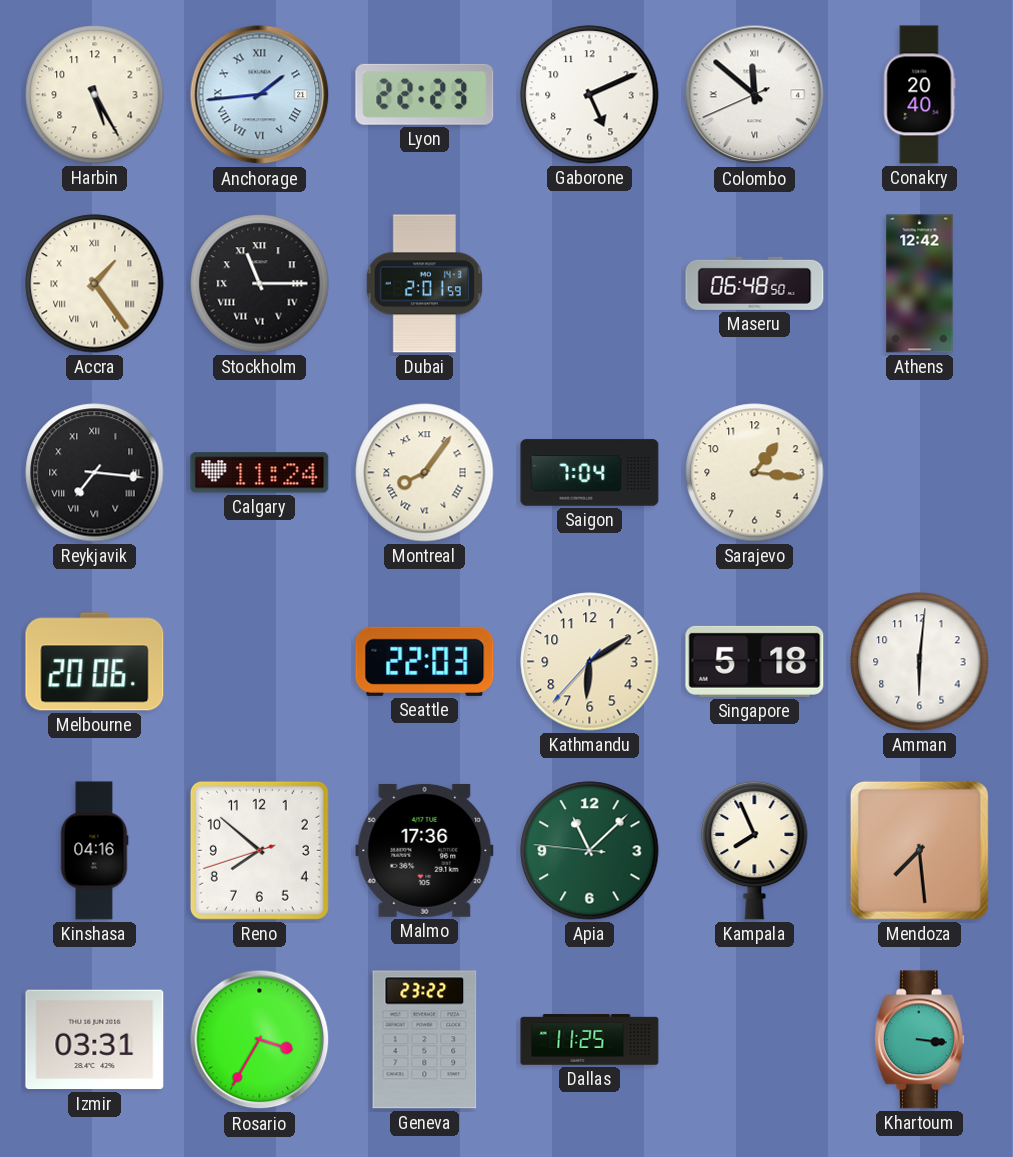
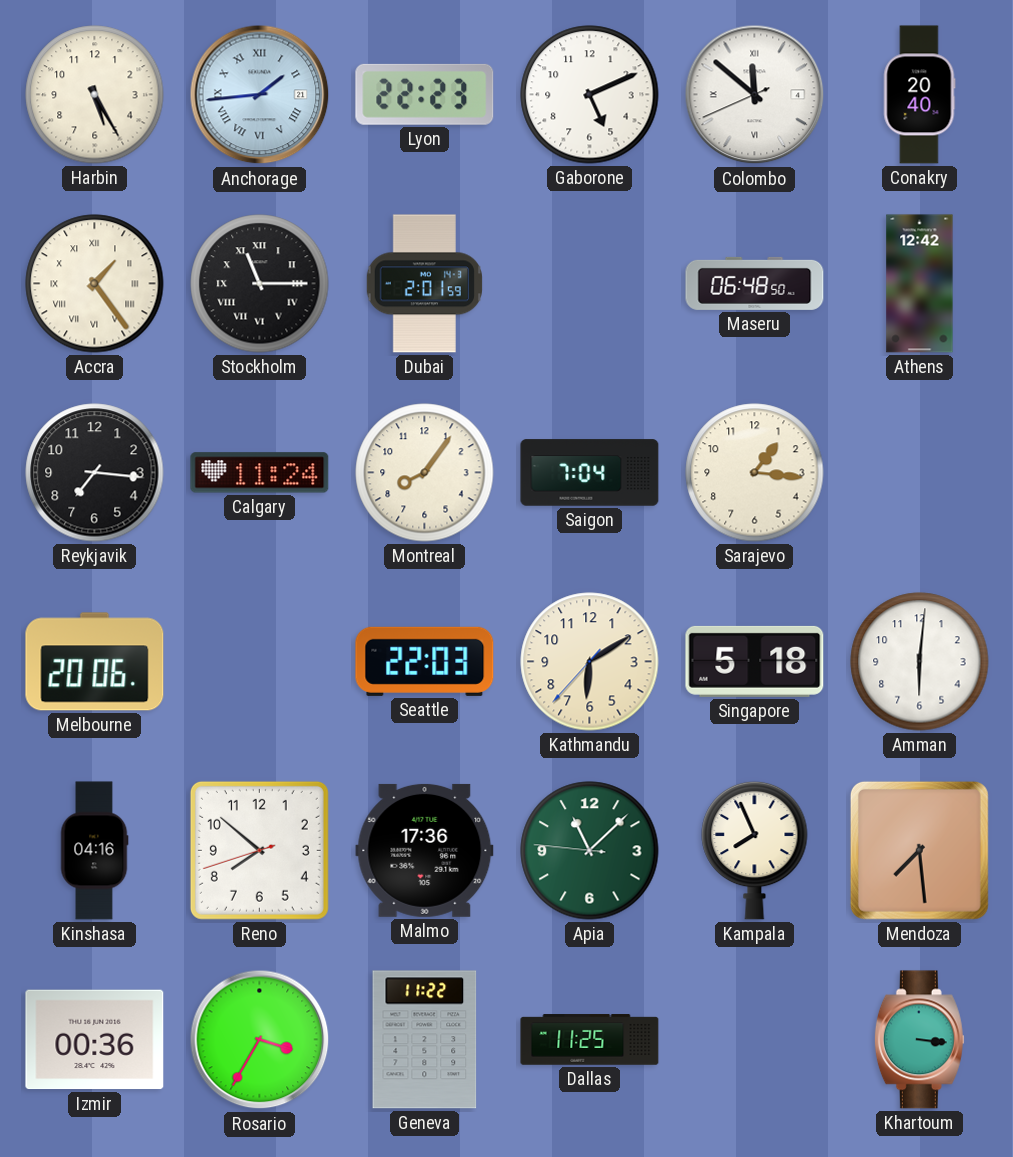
Reykjavik numerals: Roman -> Arabic (95, 473)
Montreal numerals: Roman -> Arabic (425, 473)
Izmir: 03:31 -> 00:36 (95, 1040)
Geneva: 23:22 -> 11:22 (425, 1040)
